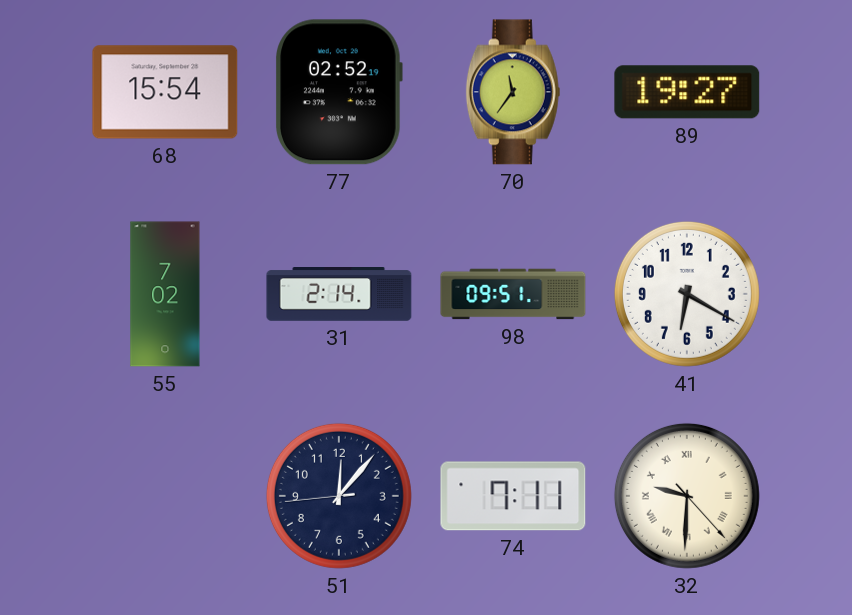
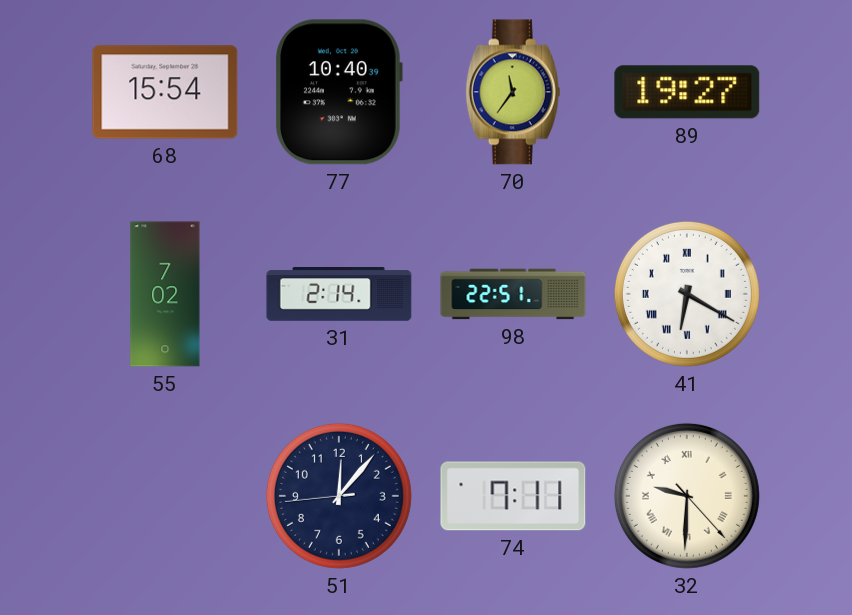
77: 02:52 -> 10:40 (339, 92)
98: 09:51 -> 22:51 (513, 294)
41 numerals: Arabic -> Roman (687, 294)
